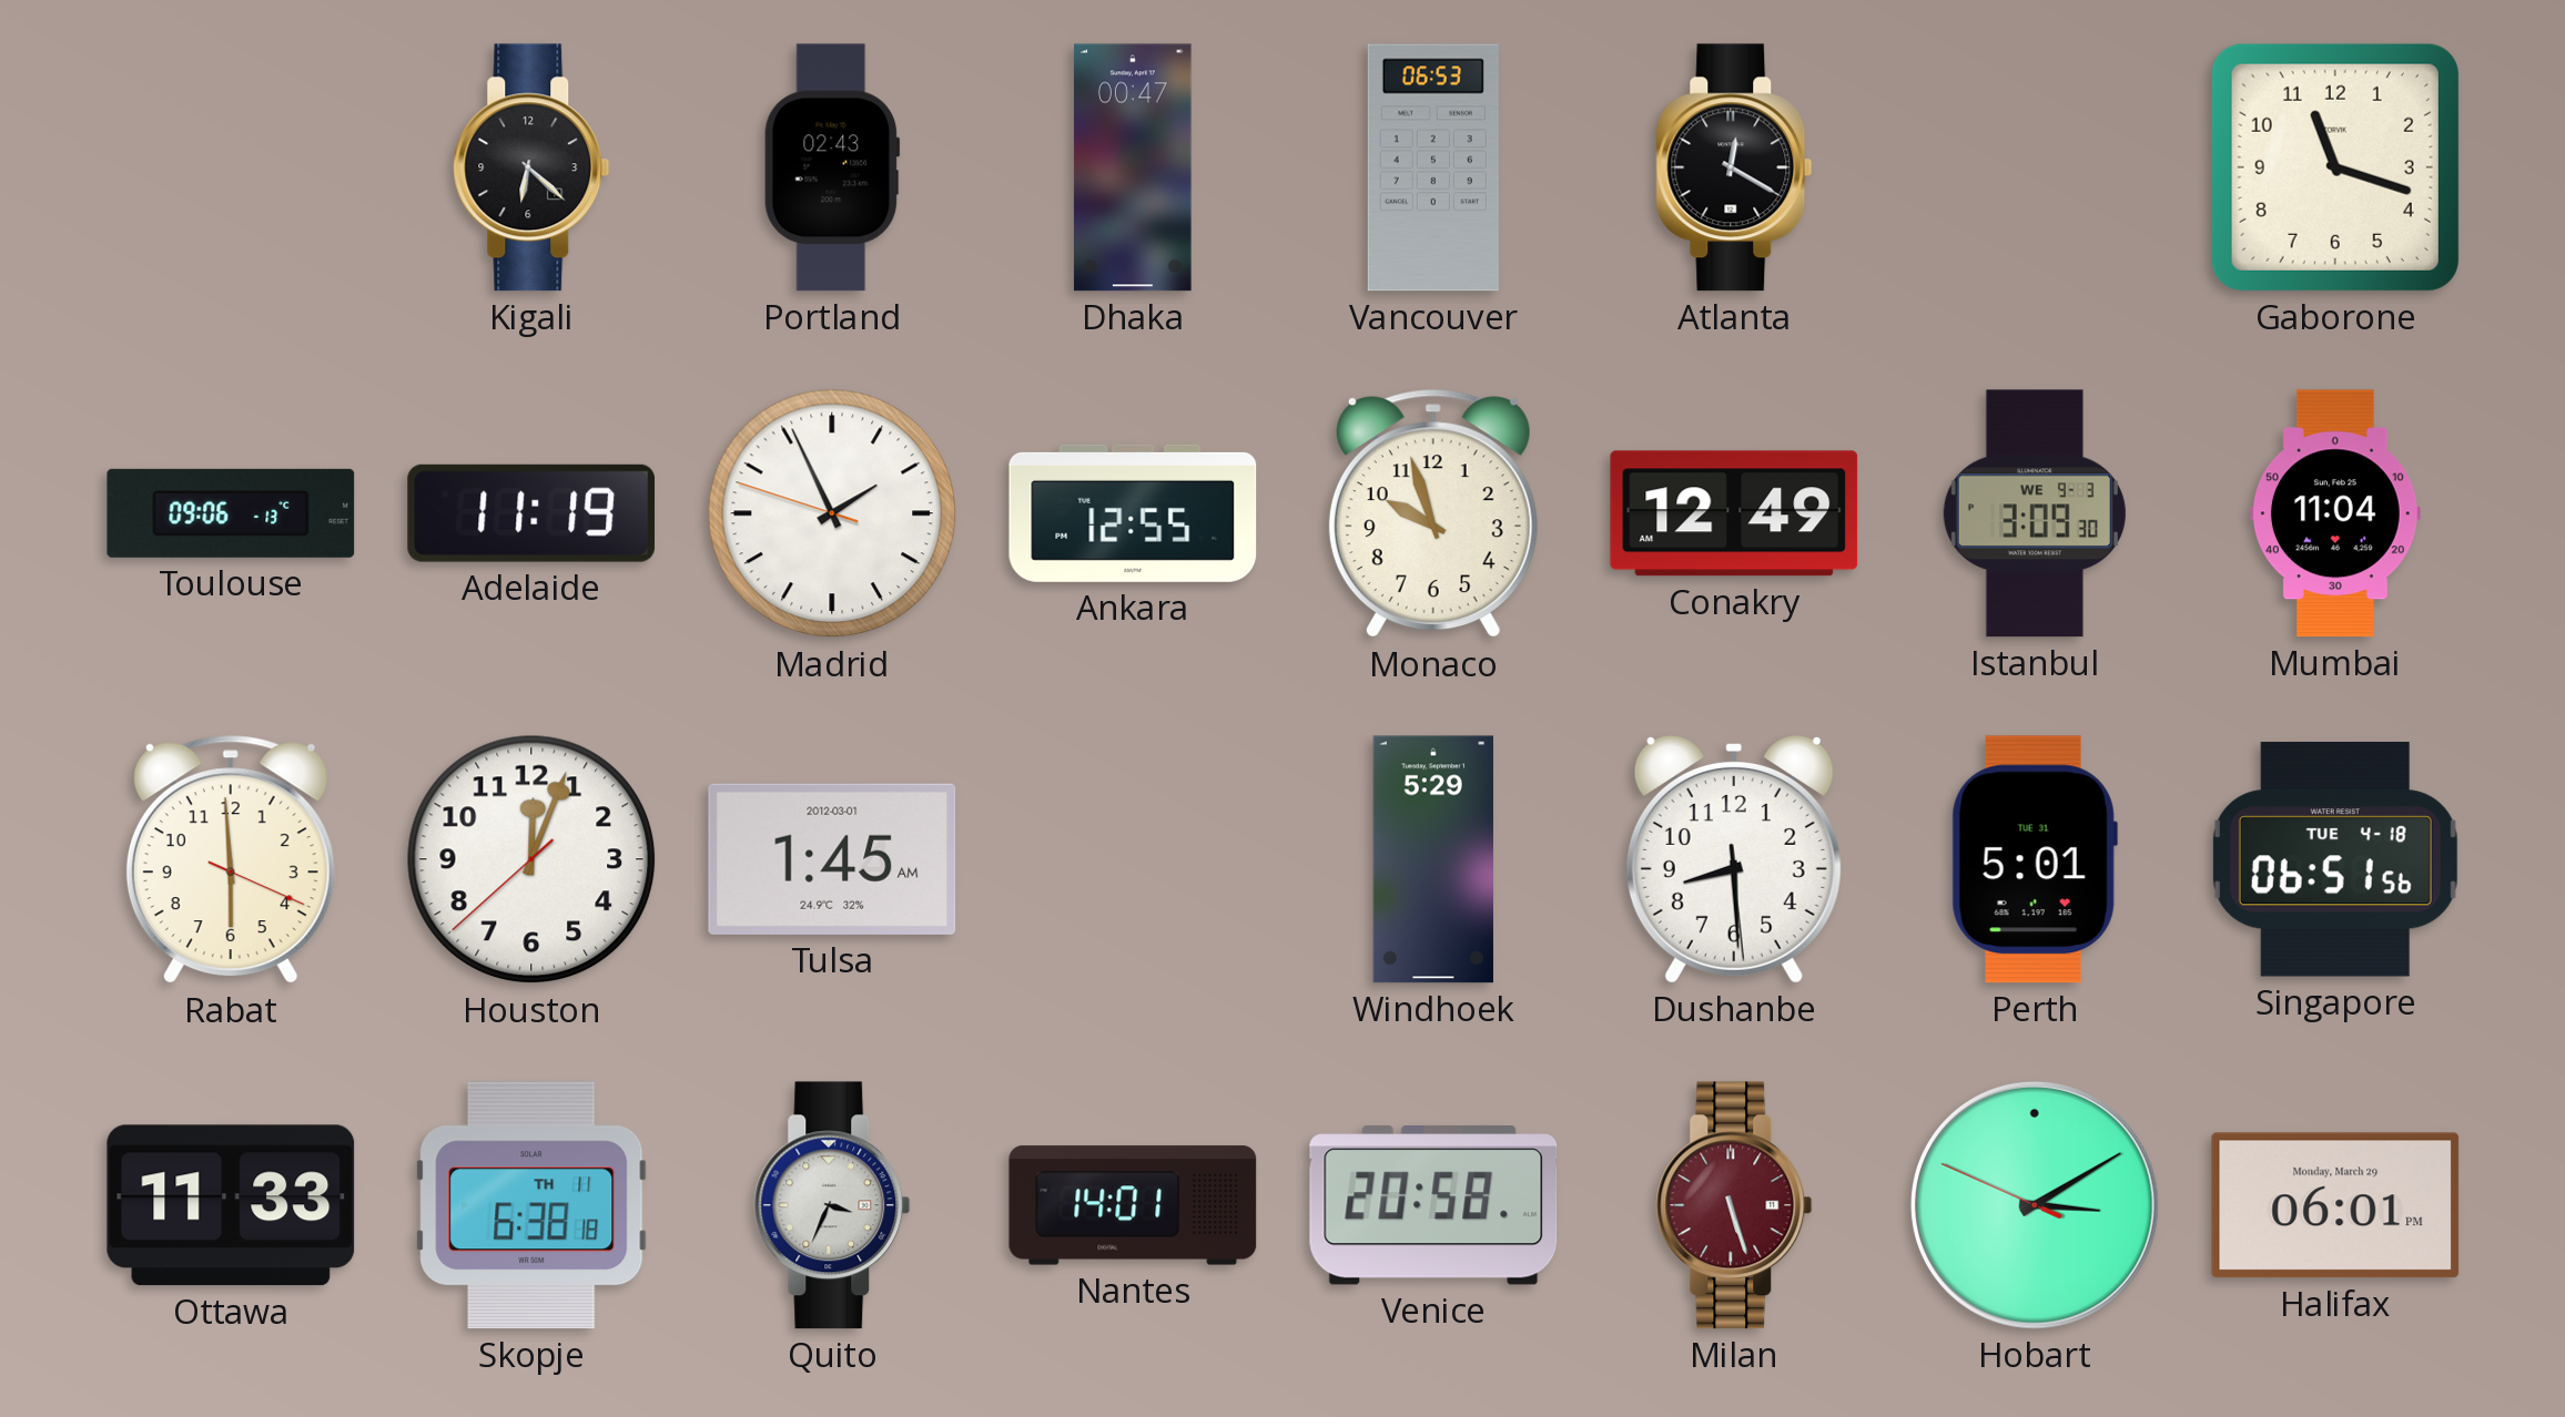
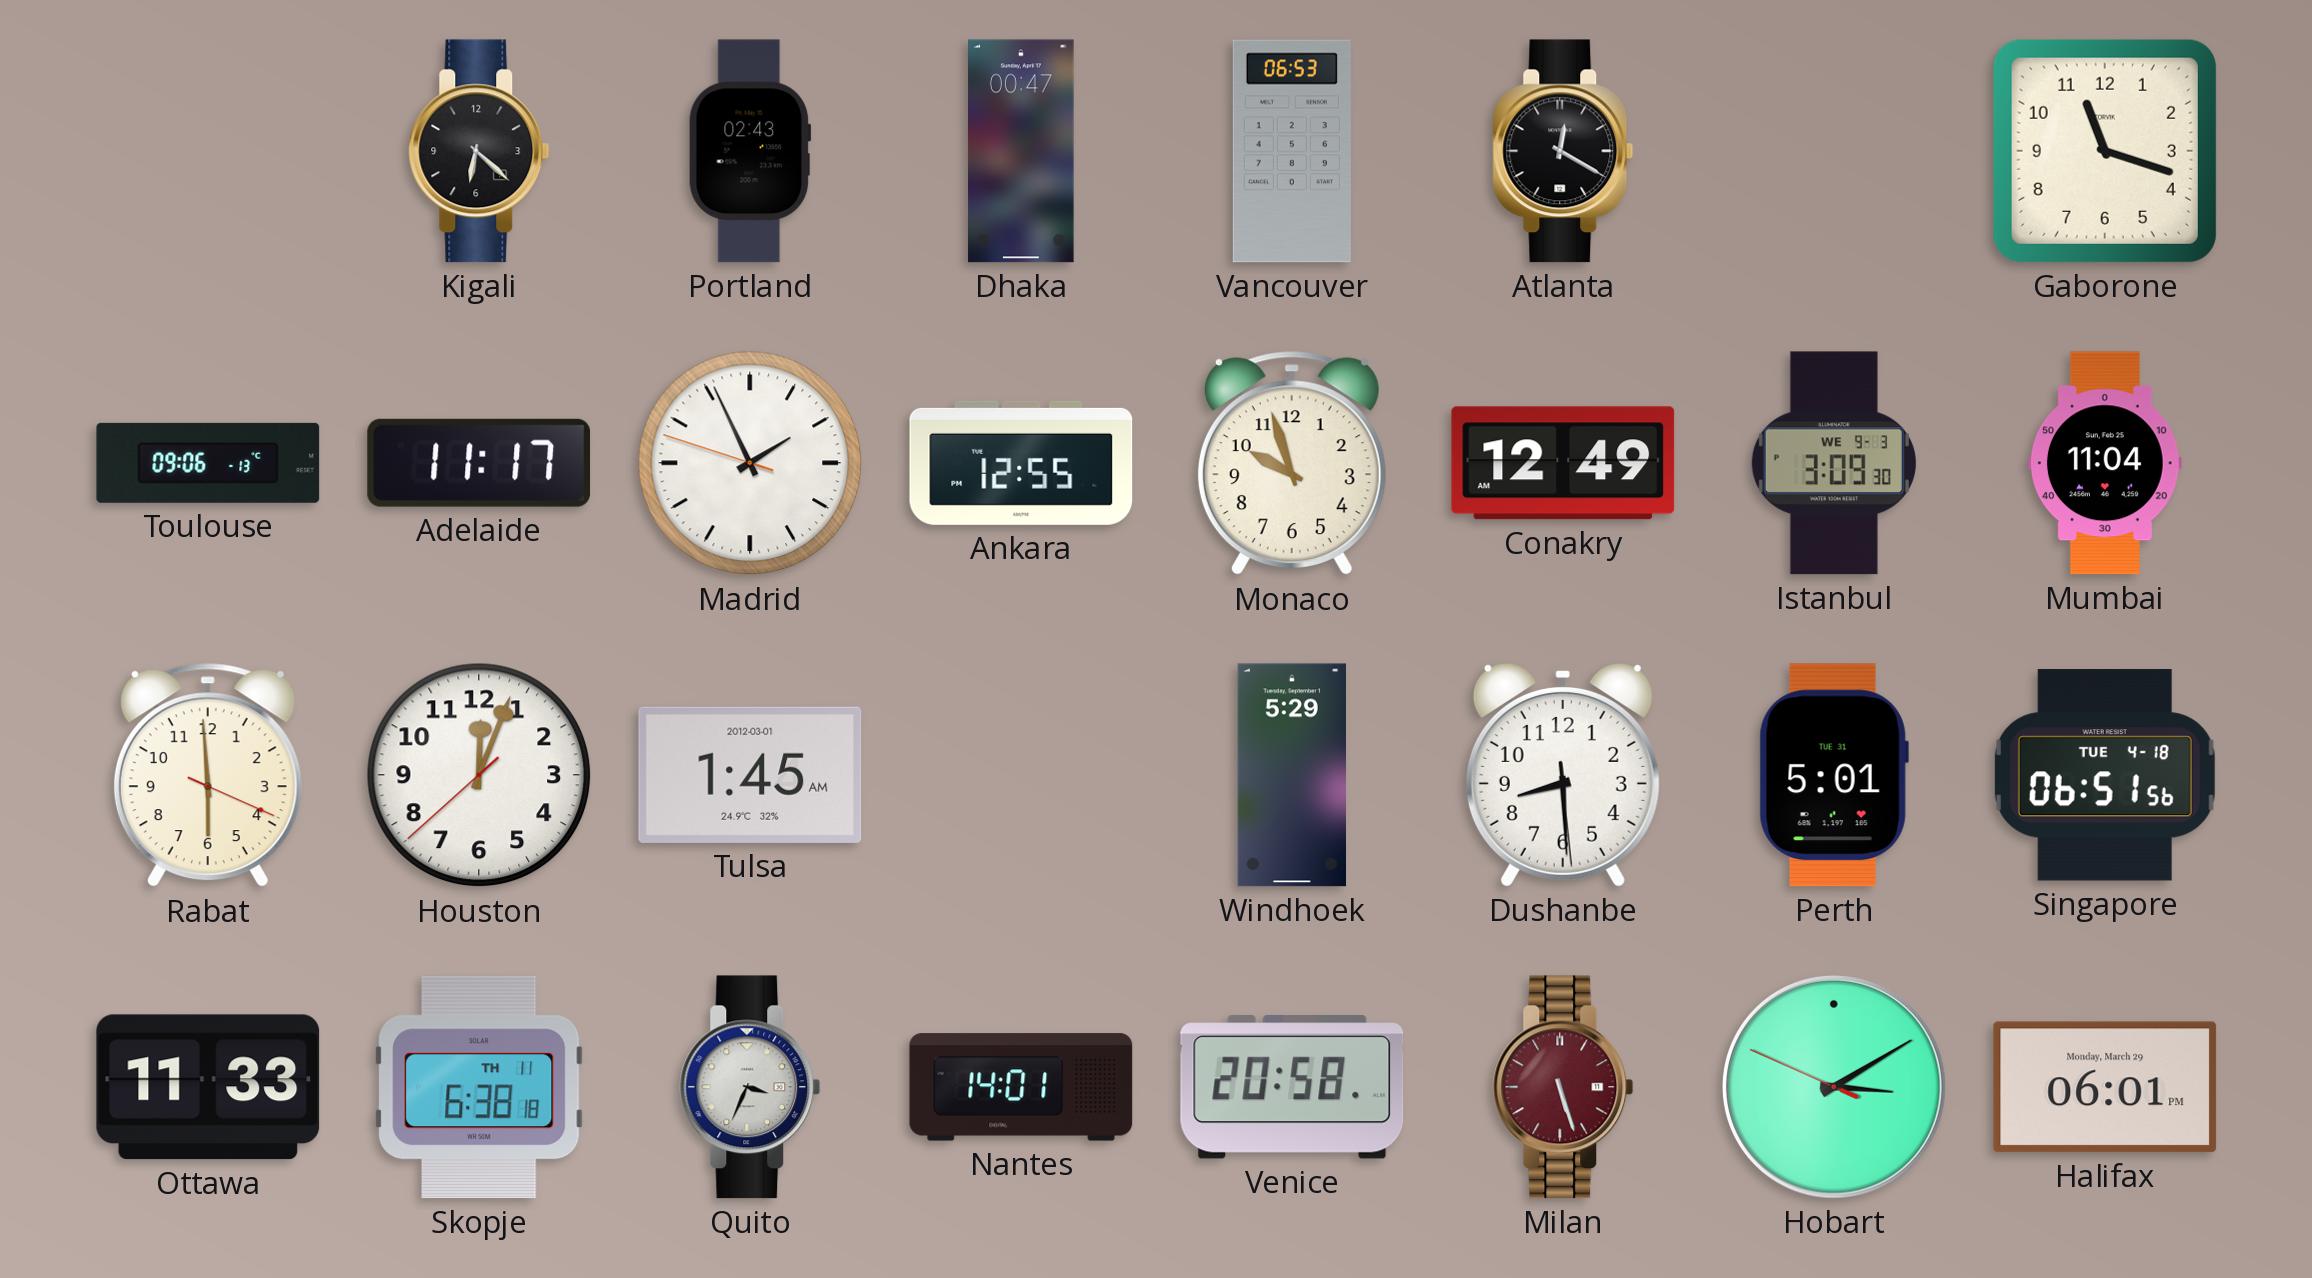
Adelaide: 11:19 -> 11:17 (479, 463)
